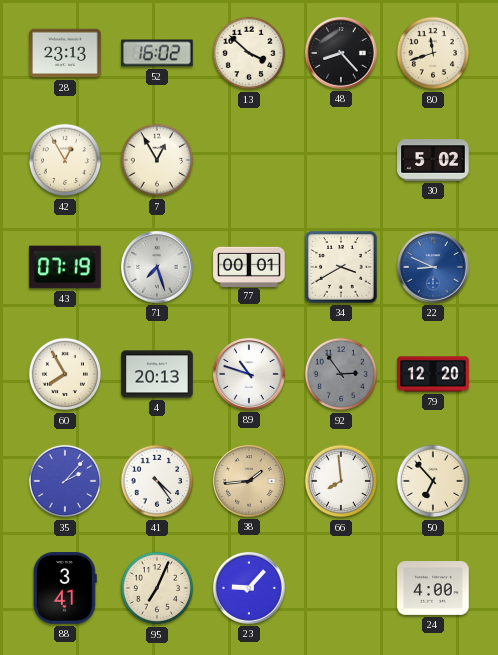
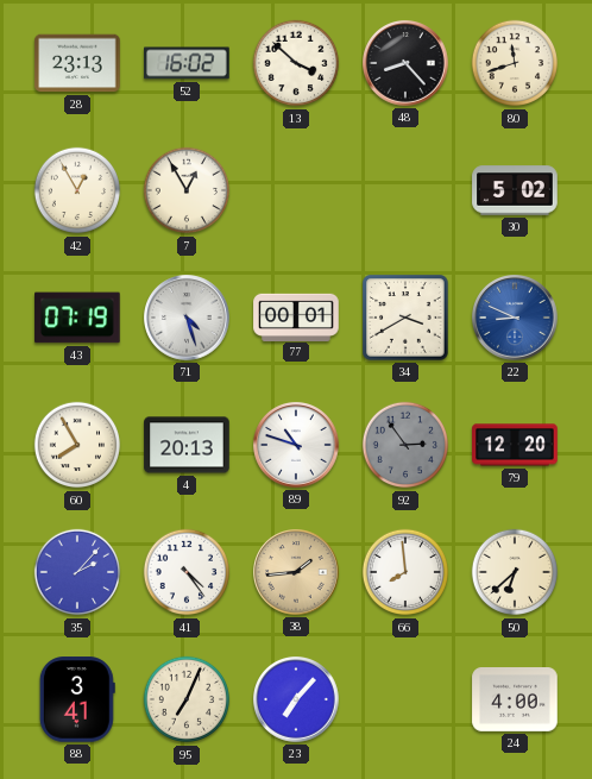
71: 7:27 -> 4:27 (188, 319)
50: 6:53 -> 6:38 (515, 572)
23: 9:07 -> 7:07 (297, 701)
